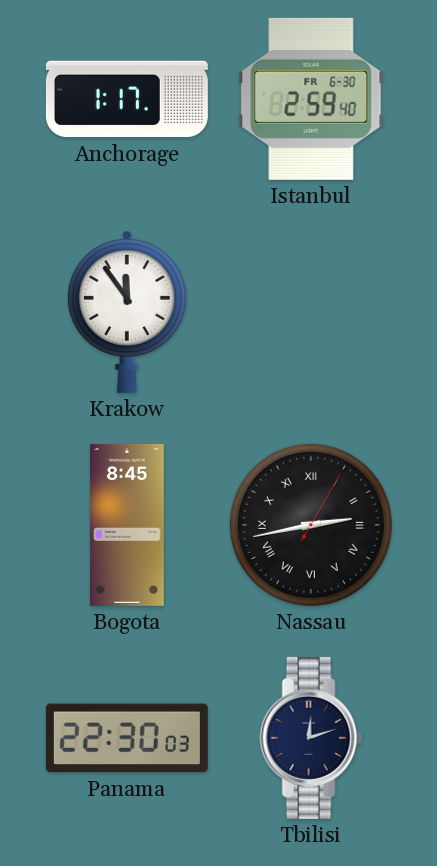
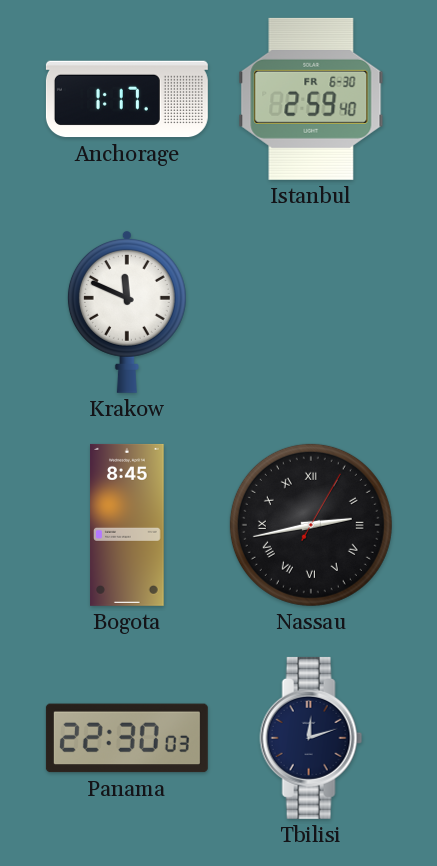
Krakow: 11:54 -> 11:49 (127, 311)
